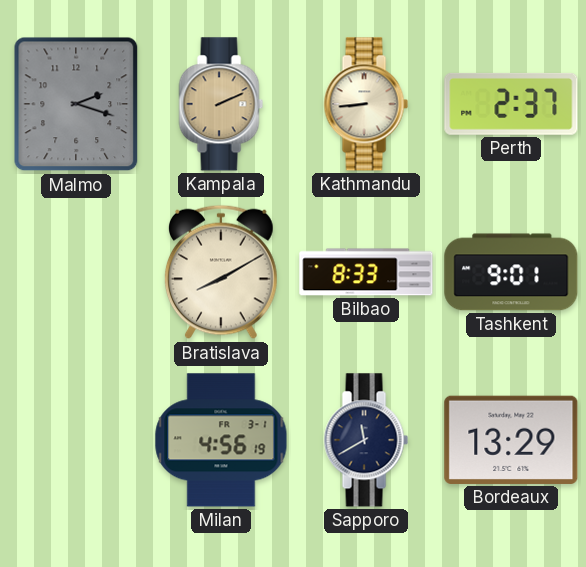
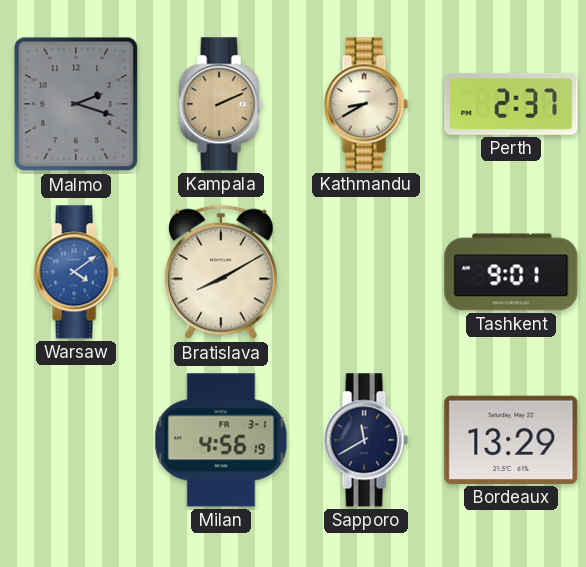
Kathmandu: 8:44 -> 8:40 (366, 104)
Warsaw: none -> 4:09 (76, 272)
Bilbao: 8:33 -> none (366, 272)
